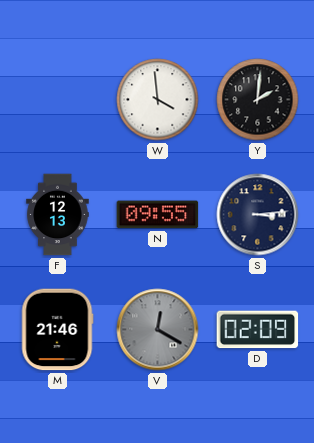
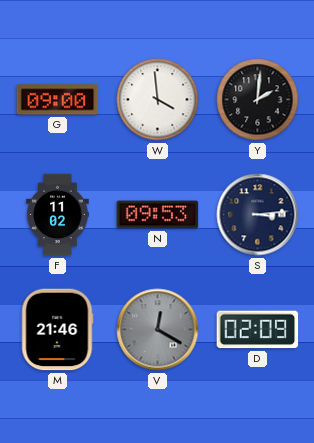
G: none -> 09:00 (58, 100)
F: 12:13 -> 11:02 (58, 215)
N: 09:55 -> 09:53 (158, 215)
